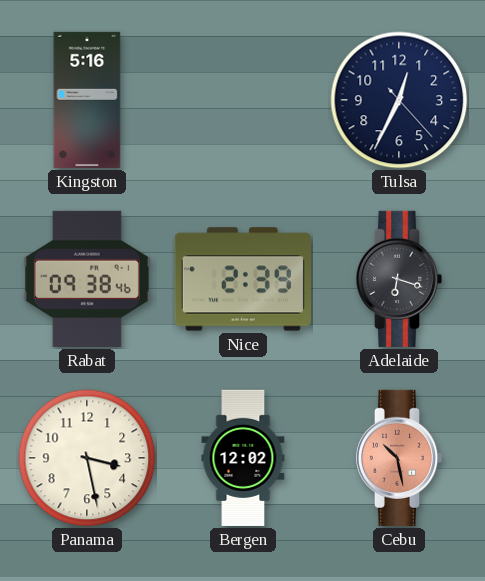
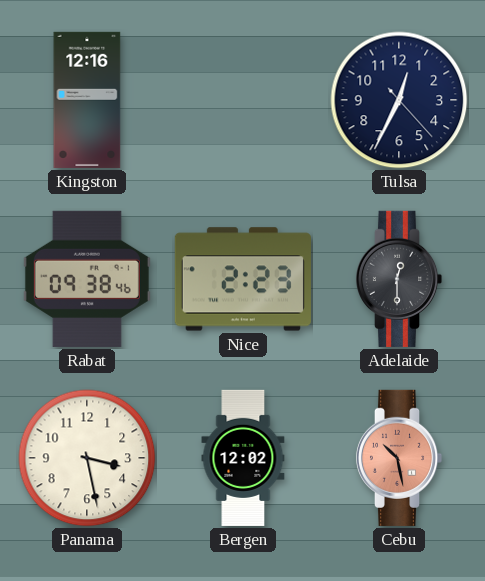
Kingston: 5:16 -> 12:16 (87, 100)
Nice: 2:39 -> 2:23 (243, 279)
Adelaide: 6:18 -> 12:30 (399, 279)
